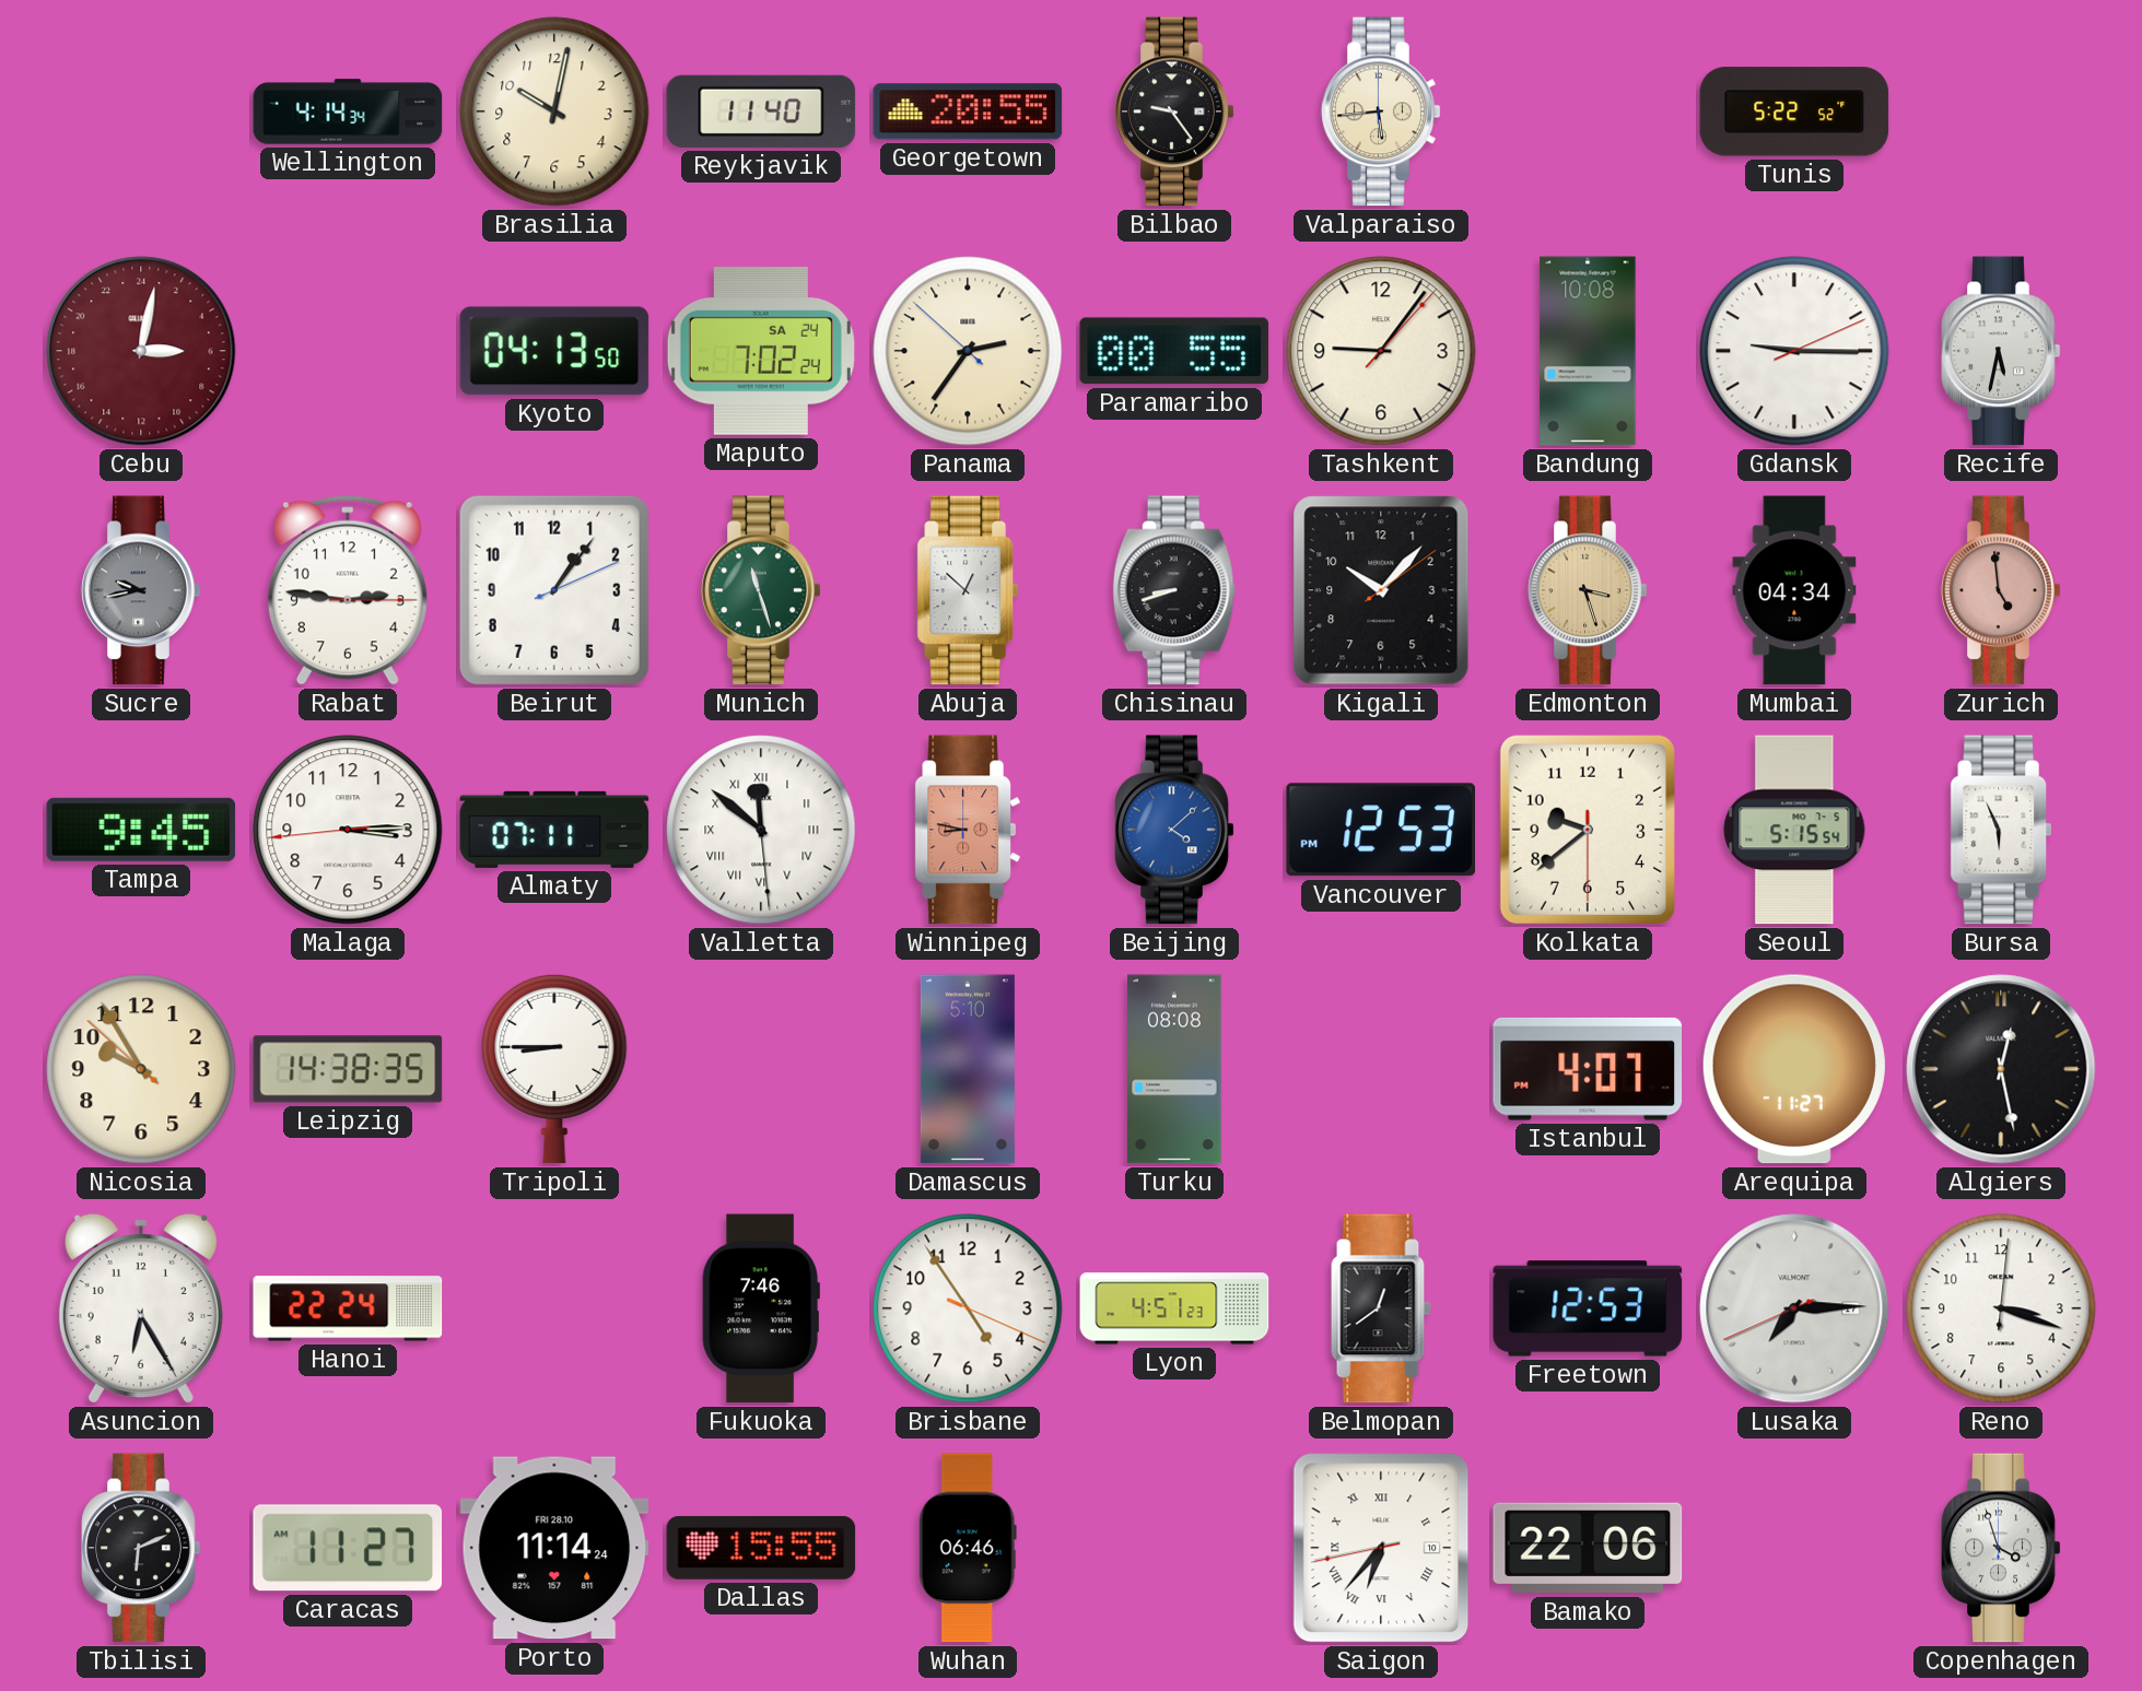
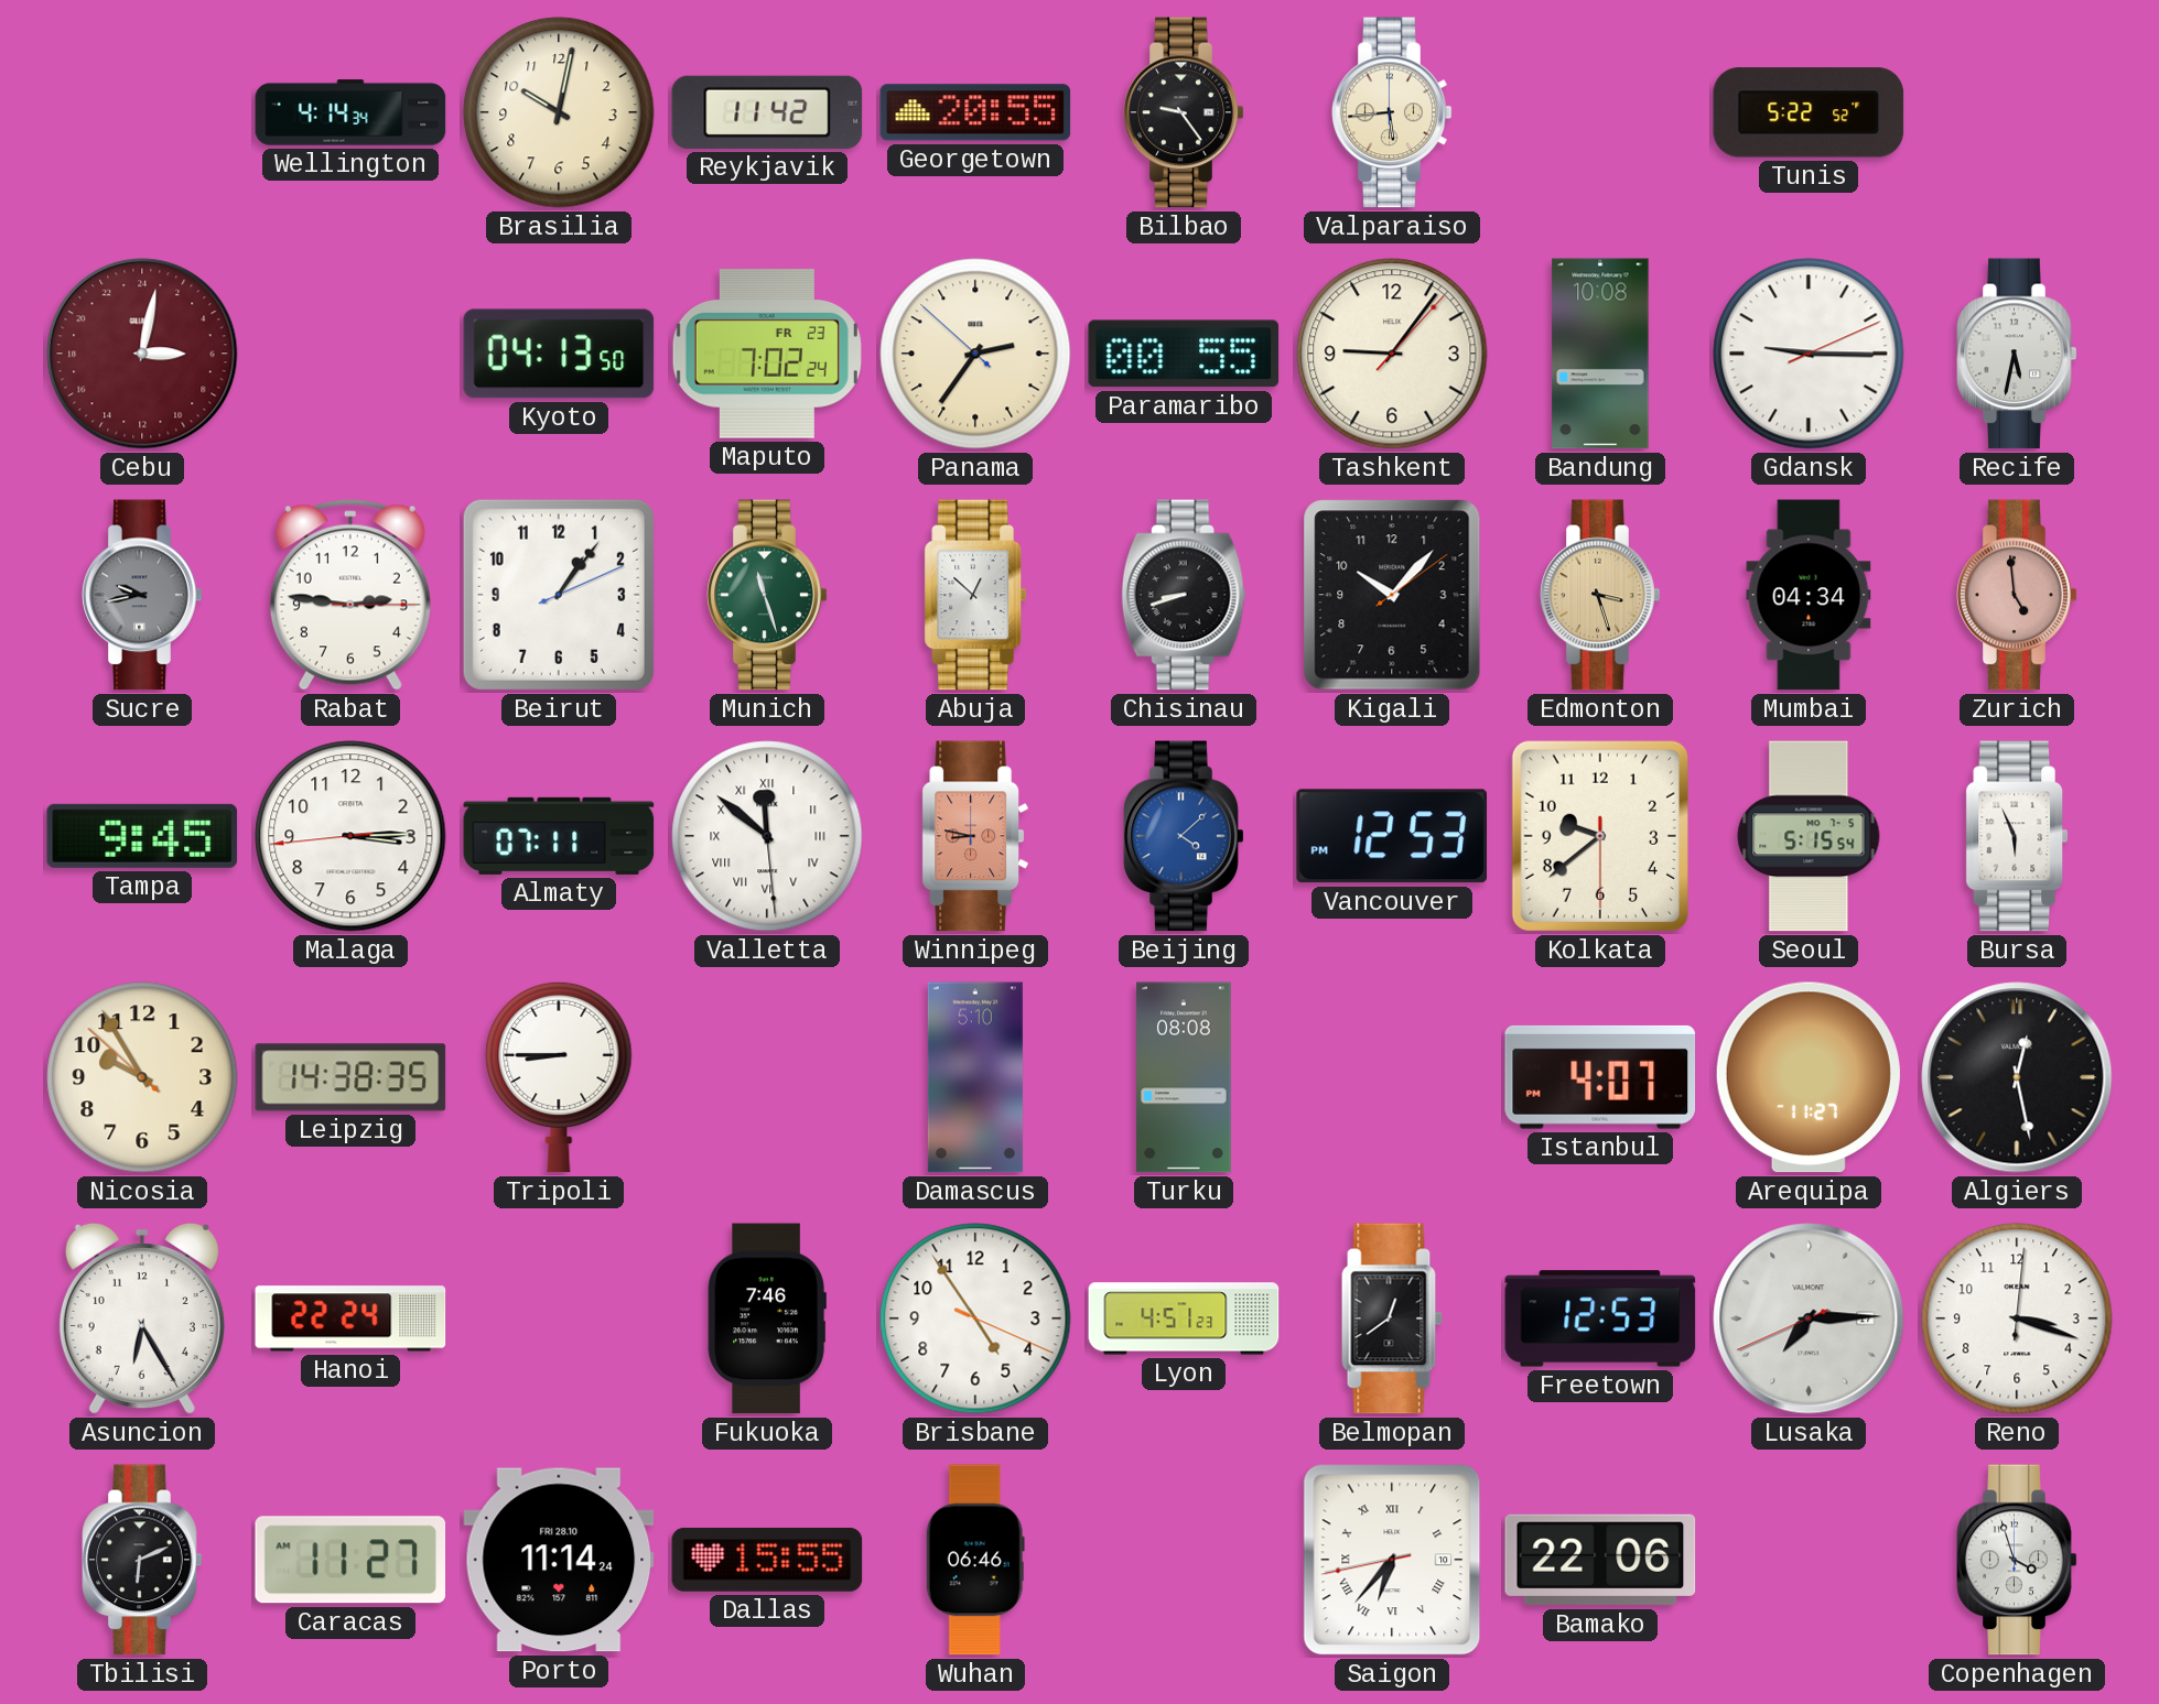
Reykjavik: 11:40 -> 11:42 (767, 112)
Maputo date: SA 24 -> FR 23 (767, 354)
